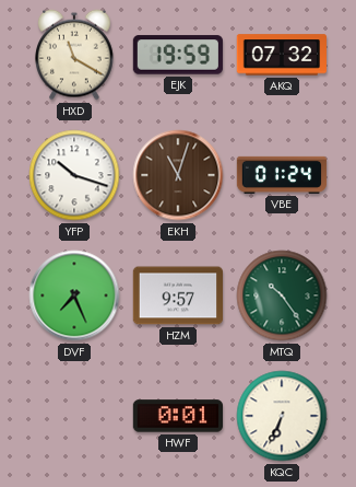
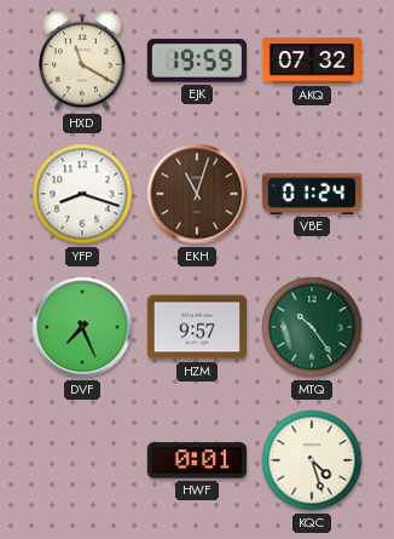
YFP: 10:18 -> 8:18 (82, 194)
KQC: 6:34 -> 4:27 (312, 460)
